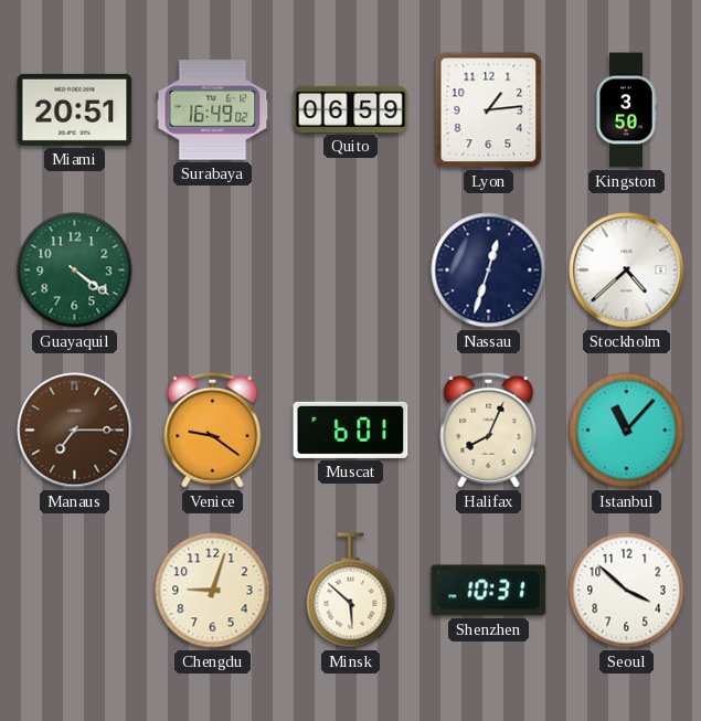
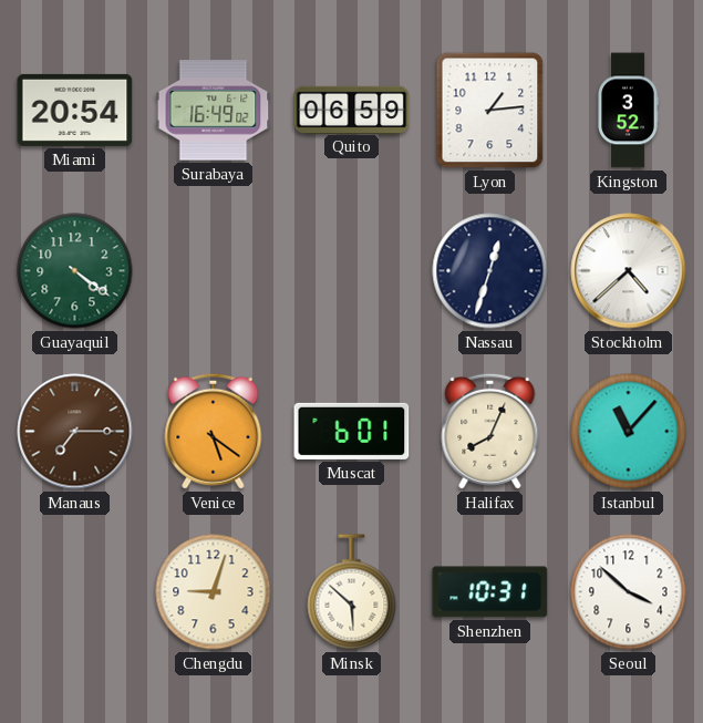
Miami: 20:51 -> 20:54 (75, 110)
Kingston: 3:50 -> 3:52 (628, 111)
Venice: 9:21 -> 5:21 (214, 431)
